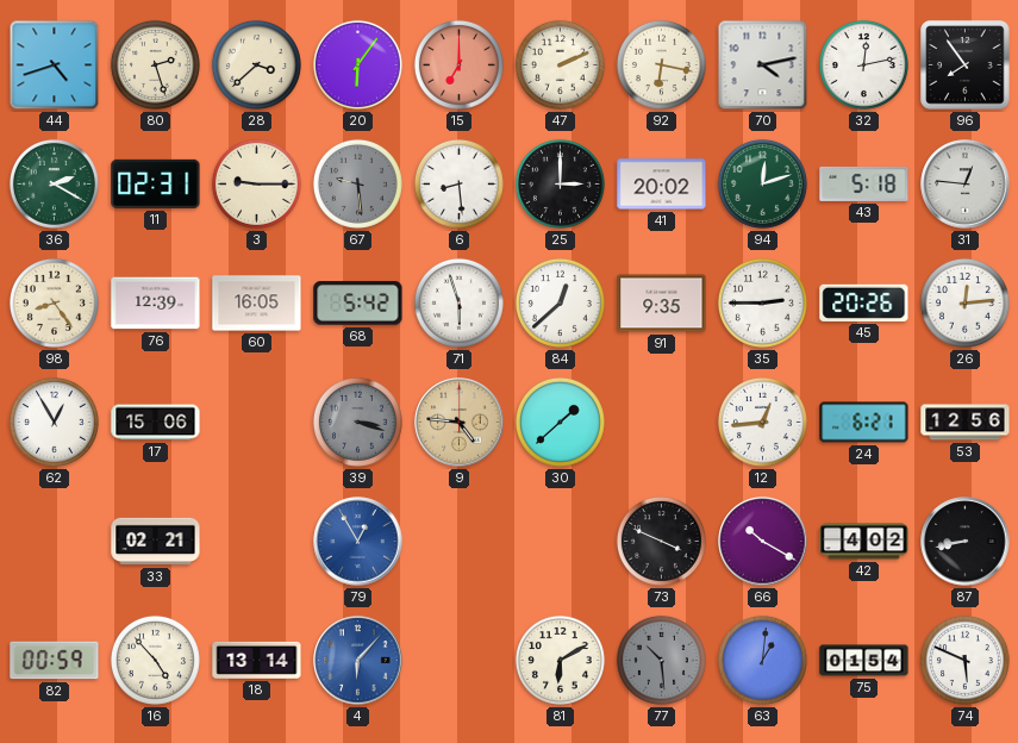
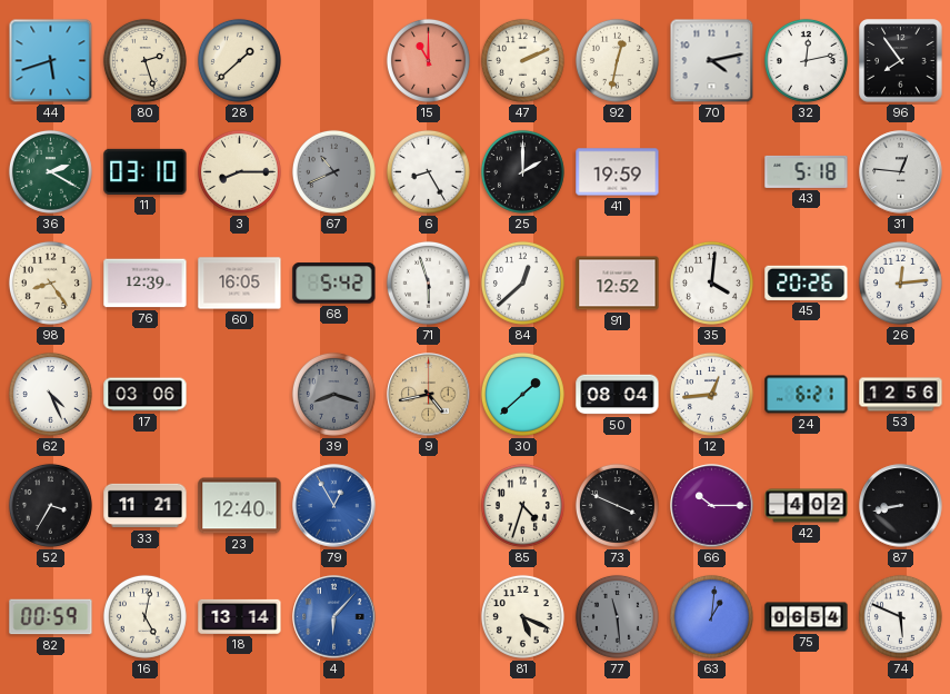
44: 4:42 -> 5:42 (51, 61)
28: 3:38 -> 1:38 (239, 60)
20: 6:06 -> none (357, 64)
15: 7:00 -> 11:00 (428, 60)
92: 6:17 -> 12:32 (617, 60)
11: 02:31 -> 03:10 (146, 171)
3: 9:15 -> 8:15 (239, 171)
67: 9:29 -> 10:41 (333, 171)
6: 8:29 -> 8:25 (428, 171)
25: 3:00 -> 2:00 (522, 171)
41: 20:02 -> 19:59 (618, 172)
94: 12:12 -> none (762, 183)
91: 9:35 -> 12:52 (618, 284)
35: 2:45 -> 4:01 (711, 282)
62: 12:55 -> 4:26 (50, 394)
17: 15:06 -> 03:06 (146, 395)
39: 3:18 -> 8:18 (333, 394)
9: 4:46 -> 4:43 (429, 395)
50: none -> 08:04 (618, 395)
52: none -> 3:35 (50, 505)
33: 02:21 -> 11:21 (146, 506)
23: none -> 12:40 (240, 506)
85: none -> 4:33 (522, 505)
66: 10:20 -> 10:15 (712, 506)
16: 4:53 -> 5:02 (144, 616)
81: 6:10 -> 5:19 (522, 616)
77: 10:29 -> 11:29 (617, 616)
75: 01:54 -> 06:54 (807, 617)
